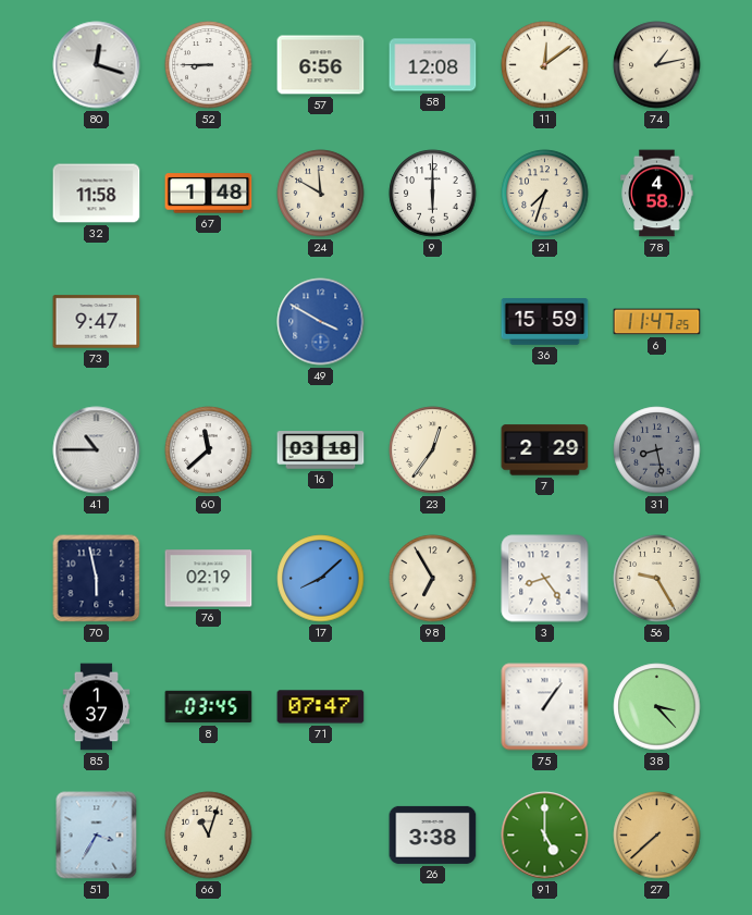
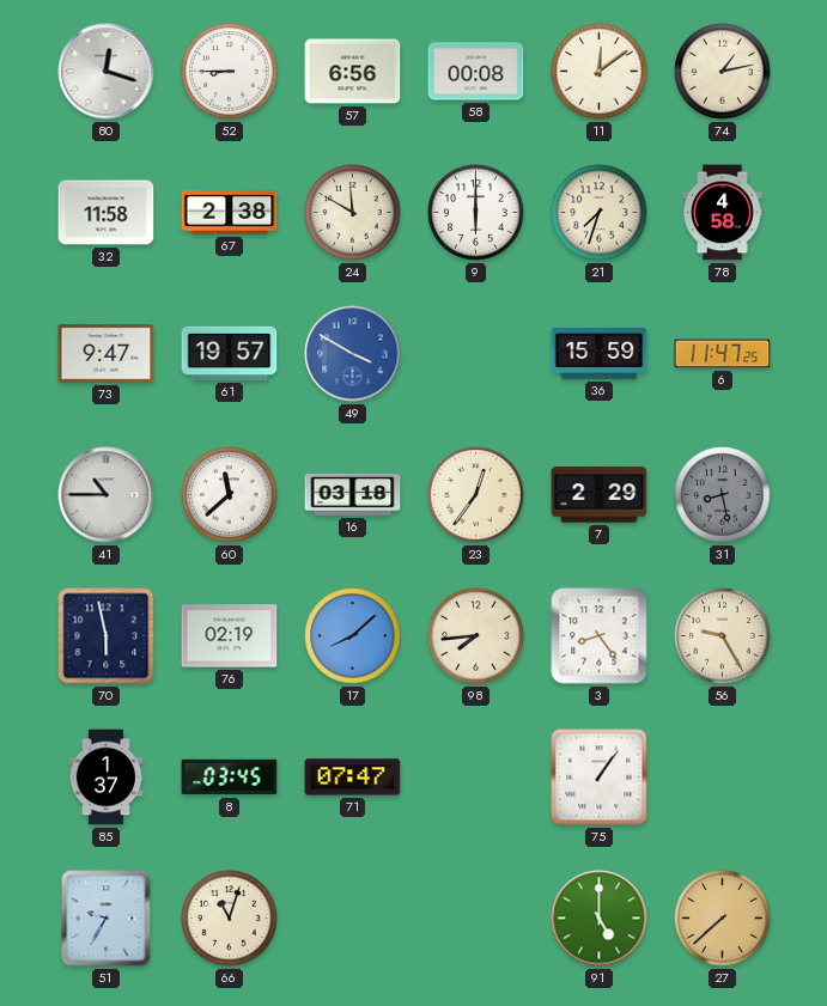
58: 12:08 -> 00:08 (476, 72)
67: 1:48 -> 2:38 (230, 213)
61: none -> 19:57 (230, 353)
98: 6:55 -> 7:44 (476, 636)
38: 3:23 -> none (657, 707)
51: 3:35 -> 9:35 (107, 919)
26: 3:38 -> none (433, 834)
